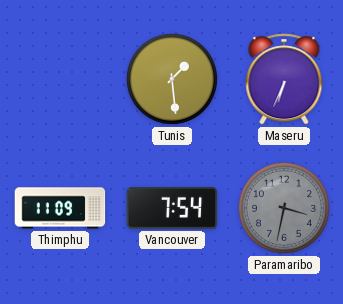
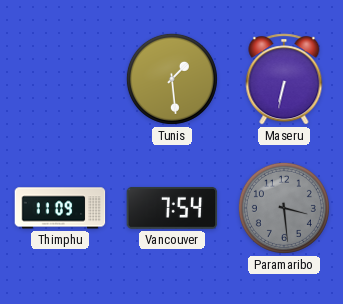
Maseru: 6:34 -> 6:32 (284, 79)
Paramaribo: 3:32 -> 3:29 (284, 208)
